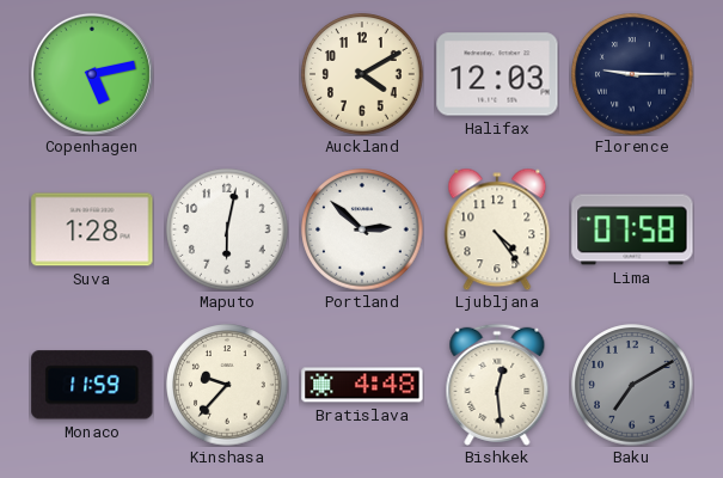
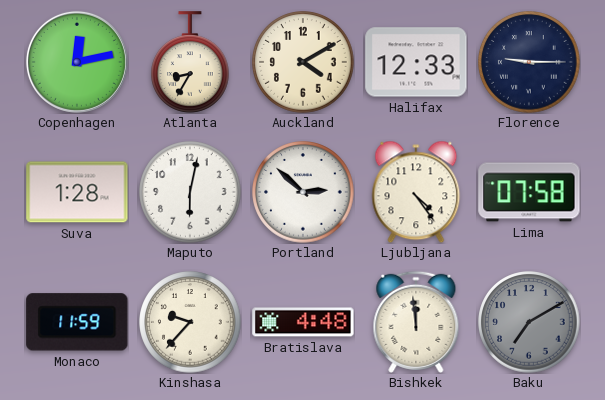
Copenhagen: 5:13 -> 12:13 (77, 62)
Atlanta: none -> 8:35 (191, 62)
Halifax: 12:03 -> 12:33 (416, 62)
Bishkek: 12:29 -> 11:59 (416, 322)
